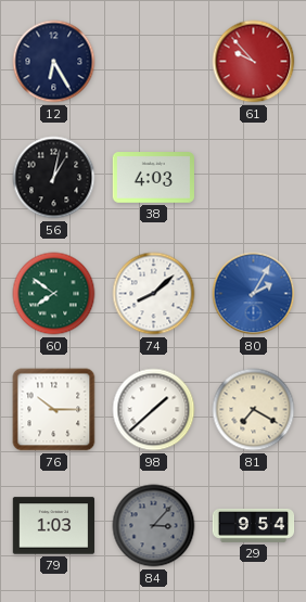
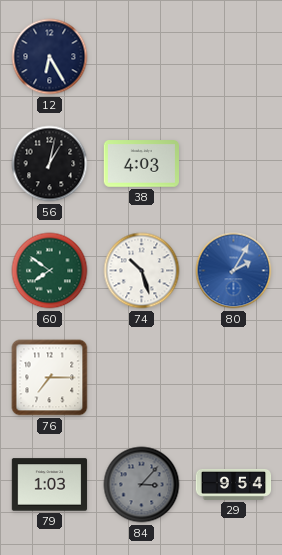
61: 9:53 -> none (254, 62)
74: 8:08 -> 10:27 (142, 271)
76: 10:15 -> 7:15 (50, 378)
98: 1:38 -> none (154, 410)
81: 7:20 -> none (254, 410)
